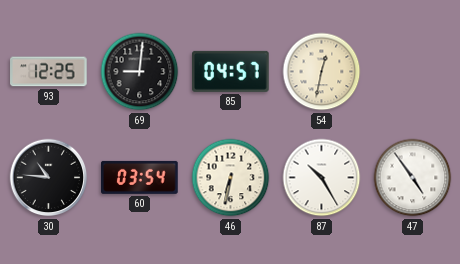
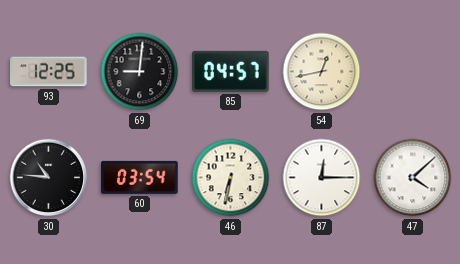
54: 12:32 -> 12:43 (322, 72)
87: 10:25 -> 12:15 (322, 178)
47: 4:54 -> 4:08 (413, 178)
